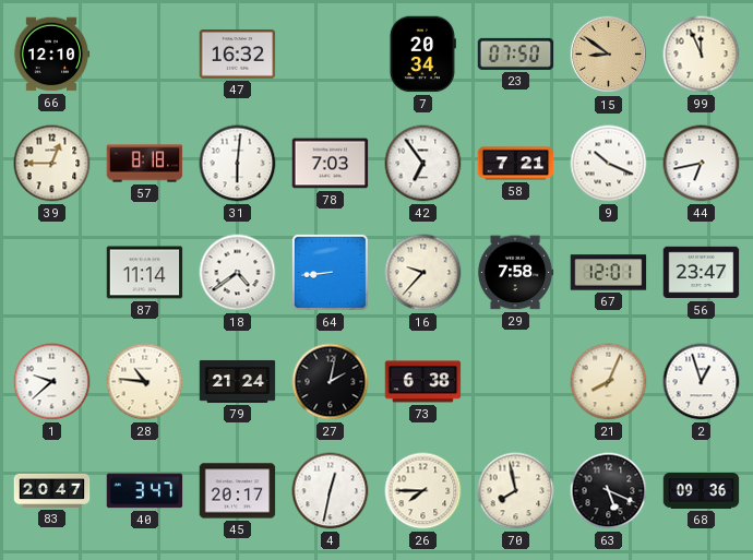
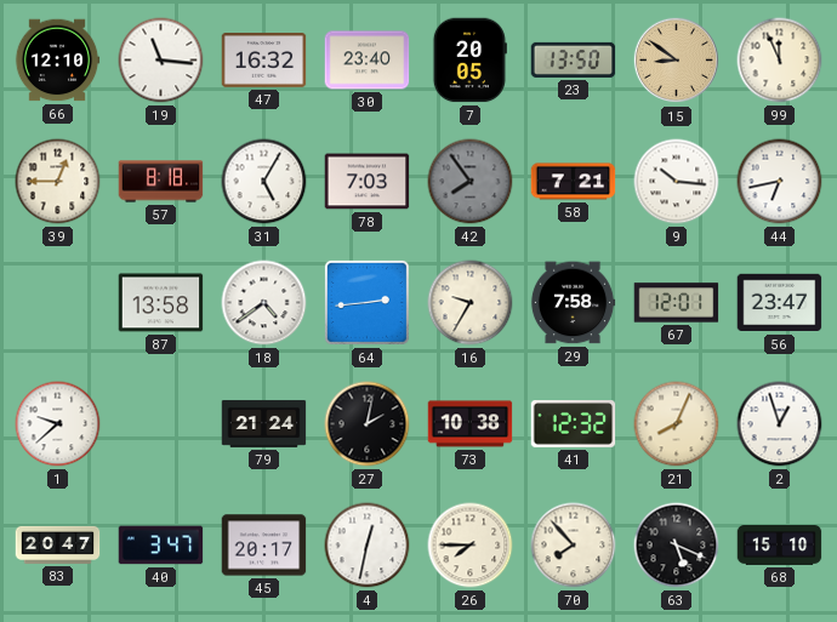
19: none -> 11:16 (161, 61)
30: none -> 23:40 (368, 61)
7: 20:34 -> 20:05 (469, 61)
23: 07:50 -> 13:50 (574, 59)
31: 6:01 -> 5:05 (264, 182)
42: 6:54 -> 7:54 (471, 182)
42 dial: white -> grey (471, 182)
9: 10:19 -> 10:16 (677, 182)
87: 11:14 -> 13:58 (161, 303)
64: 8:44 -> 2:44 (366, 302)
16: 9:37 -> 9:35 (471, 303)
28: 10:46 -> none (145, 382)
73: 6:38 -> 10:38 (471, 424)
41: none -> 12:32 (574, 424)
70: 7:58 -> 7:53 (574, 546)
68: 09:36 -> 15:10 (780, 546)
